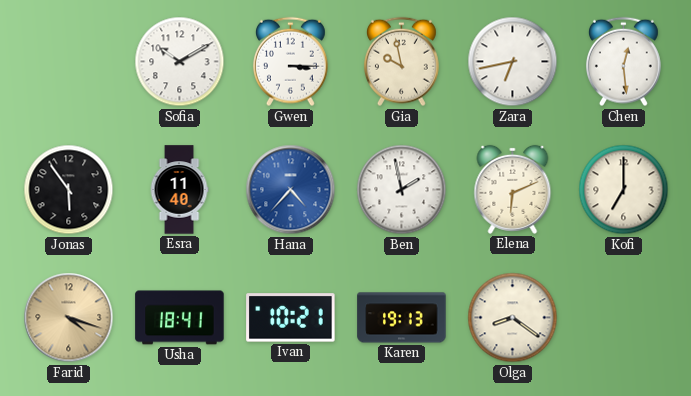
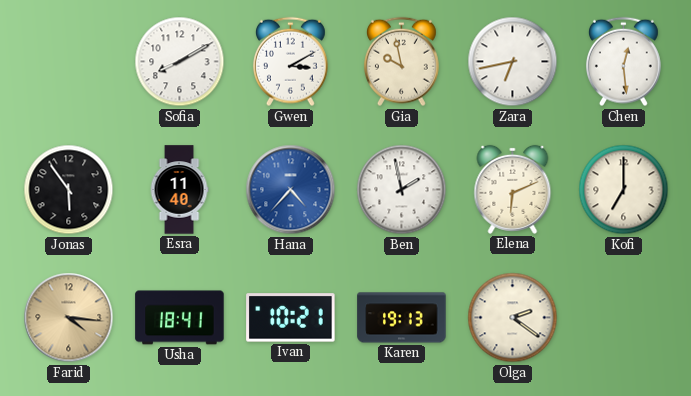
Sofia: 10:10 -> 8:10 (180, 62)
Gwen: 3:15 -> 3:10 (290, 62)
Farid: 4:18 -> 4:16 (69, 318)
Olga: 8:21 -> 2:21 (513, 318)
